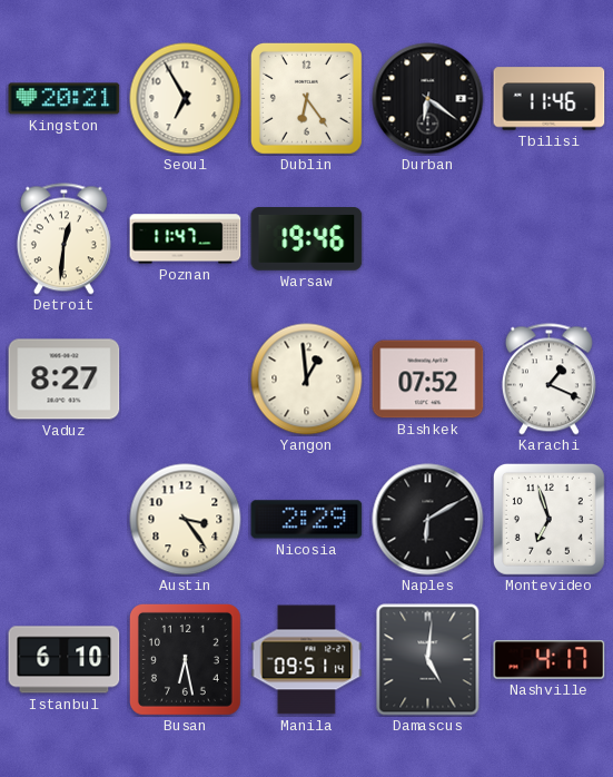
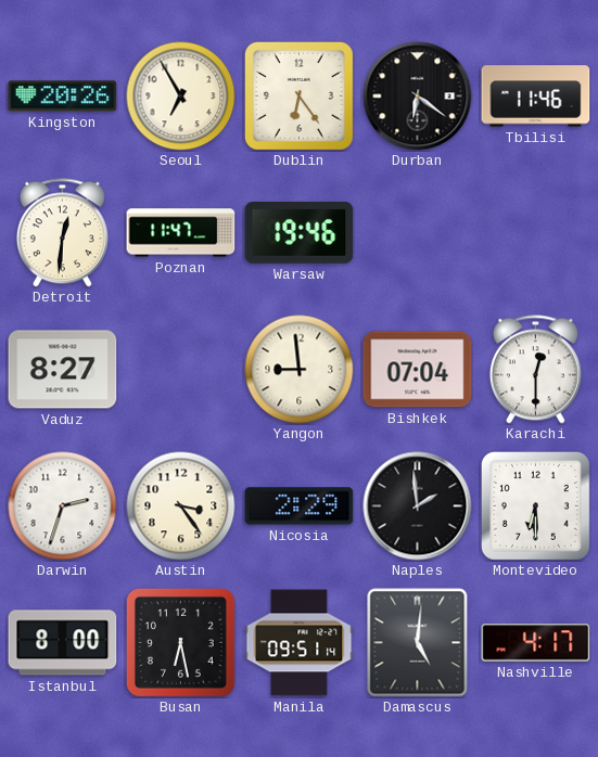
Kingston: 20:21 -> 20:26 (63, 97)
Yangon: 12:59 -> 8:59 (300, 370)
Bishkek: 07:52 -> 07:04 (418, 370)
Karachi: 1:19 -> 12:30 (535, 370)
Darwin: none -> 2:33 (63, 506)
Naples: 6:10 -> 1:59 (418, 506)
Montevideo: 6:57 -> 6:30 (535, 505)
Istanbul: 6:10 -> 8:00 (63, 643)
